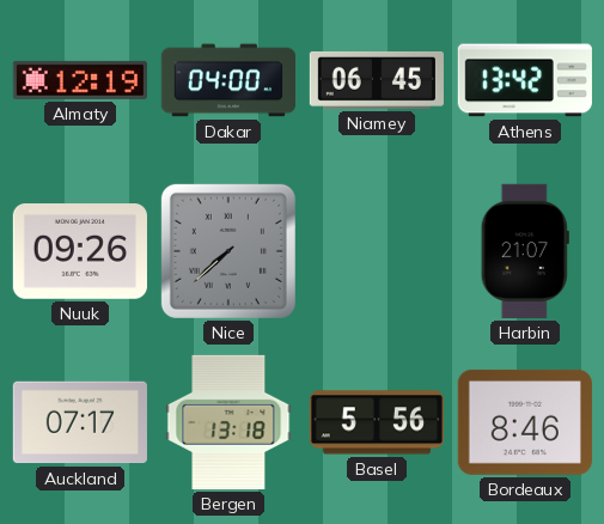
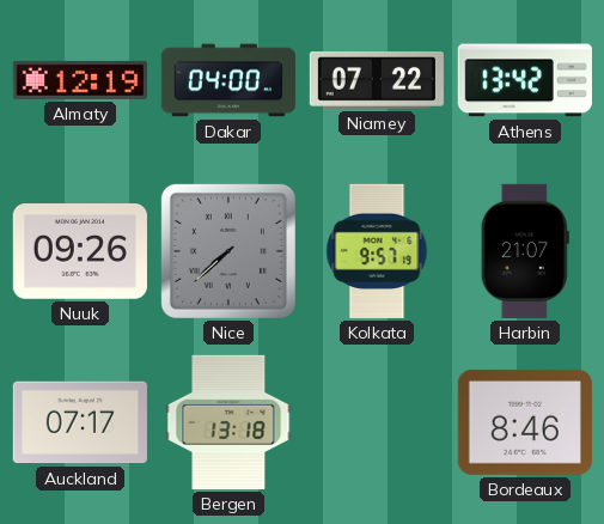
Niamey: 06:45 -> 07:22 (377, 80)
Kolkata: none -> 9:57 (377, 251)
Basel: 5:56 -> none (377, 422)
